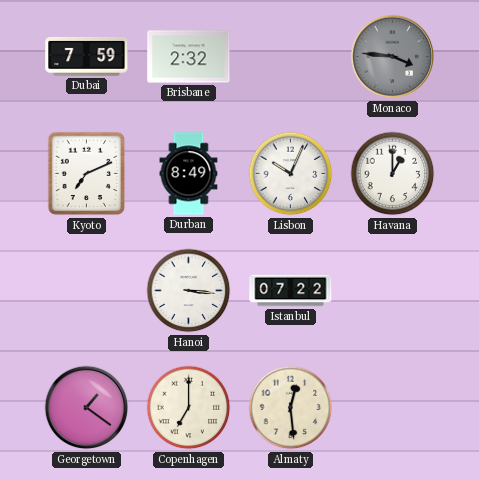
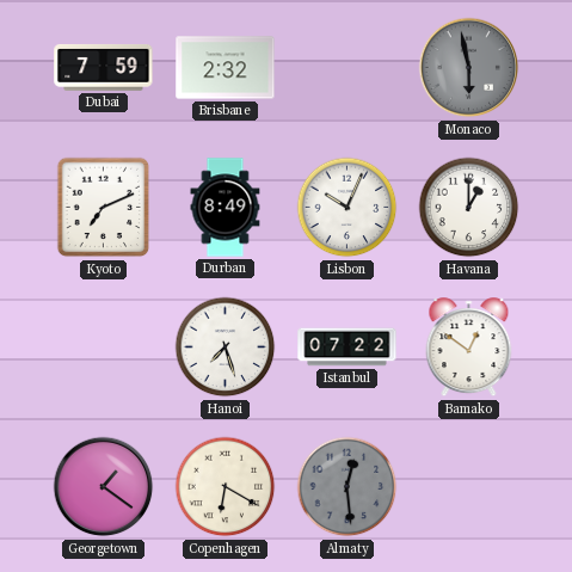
Monaco: 3:46 -> 5:58 (469, 68)
Hanoi: 3:16 -> 7:27 (226, 347)
Bamako: none -> 12:51 (469, 347)
Copenhagen: 7:00 -> 6:20 (226, 487)
Almaty dial: cream -> grey (347, 487)
